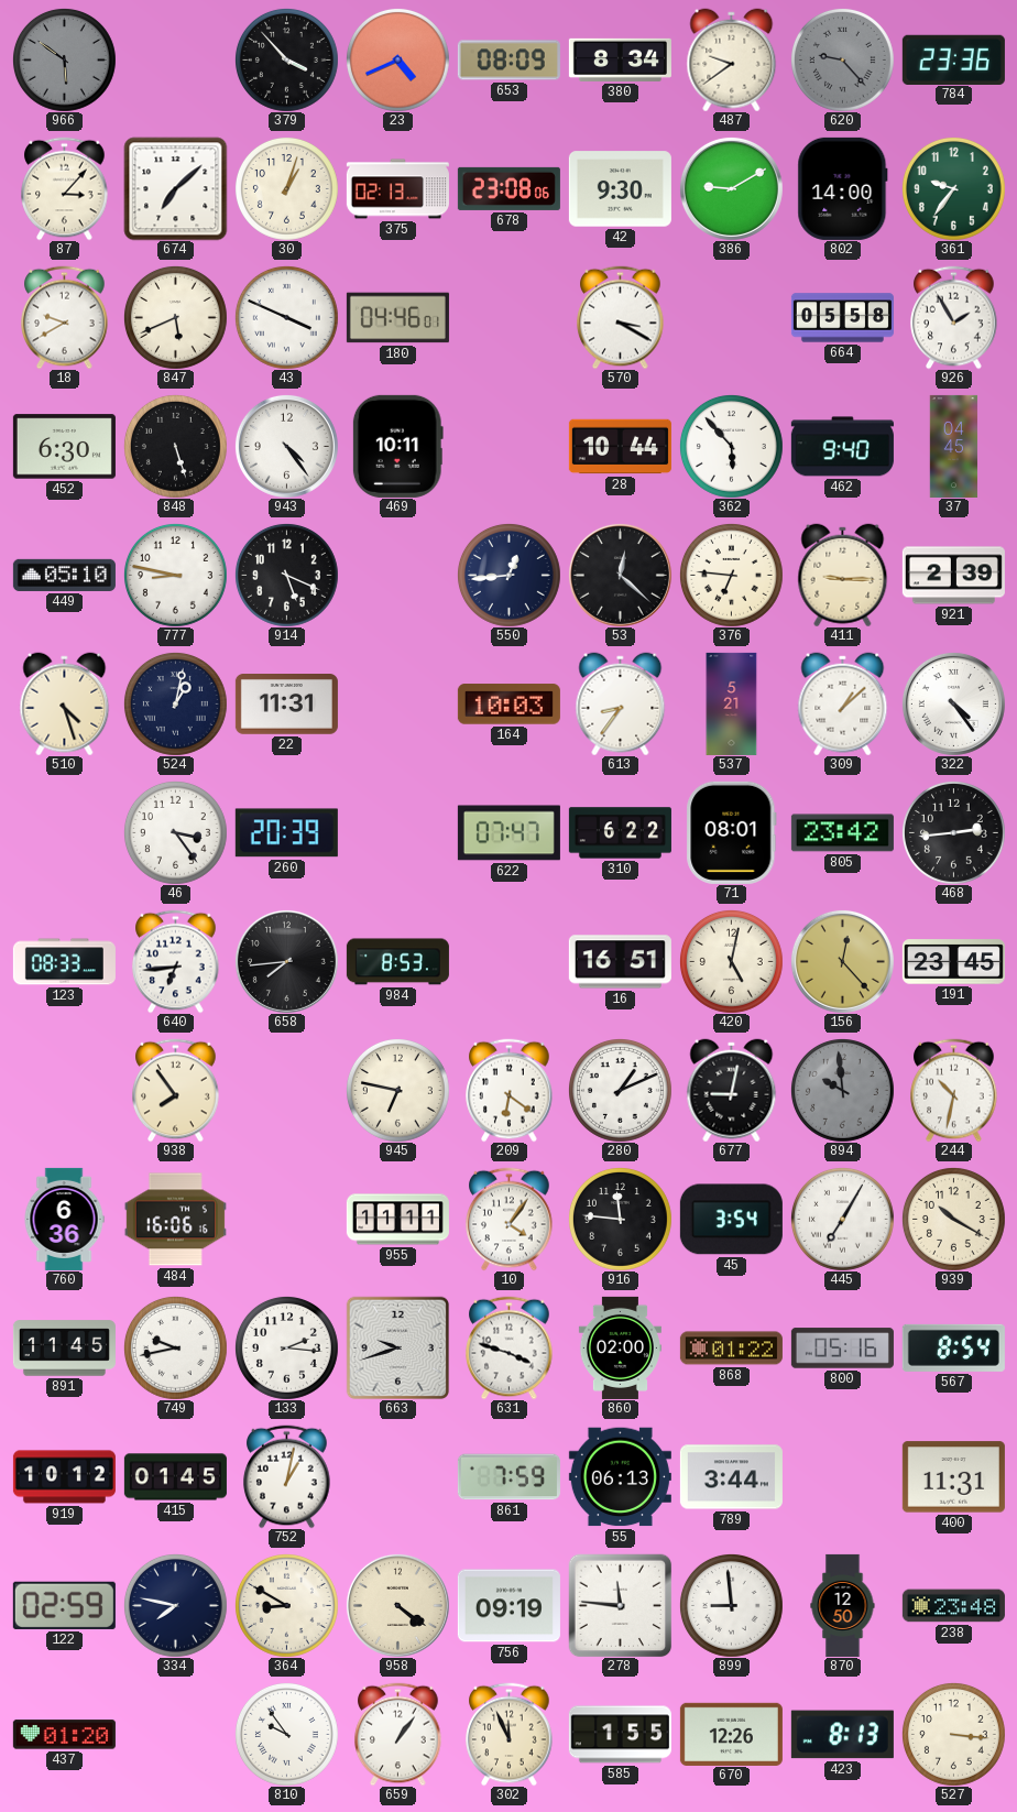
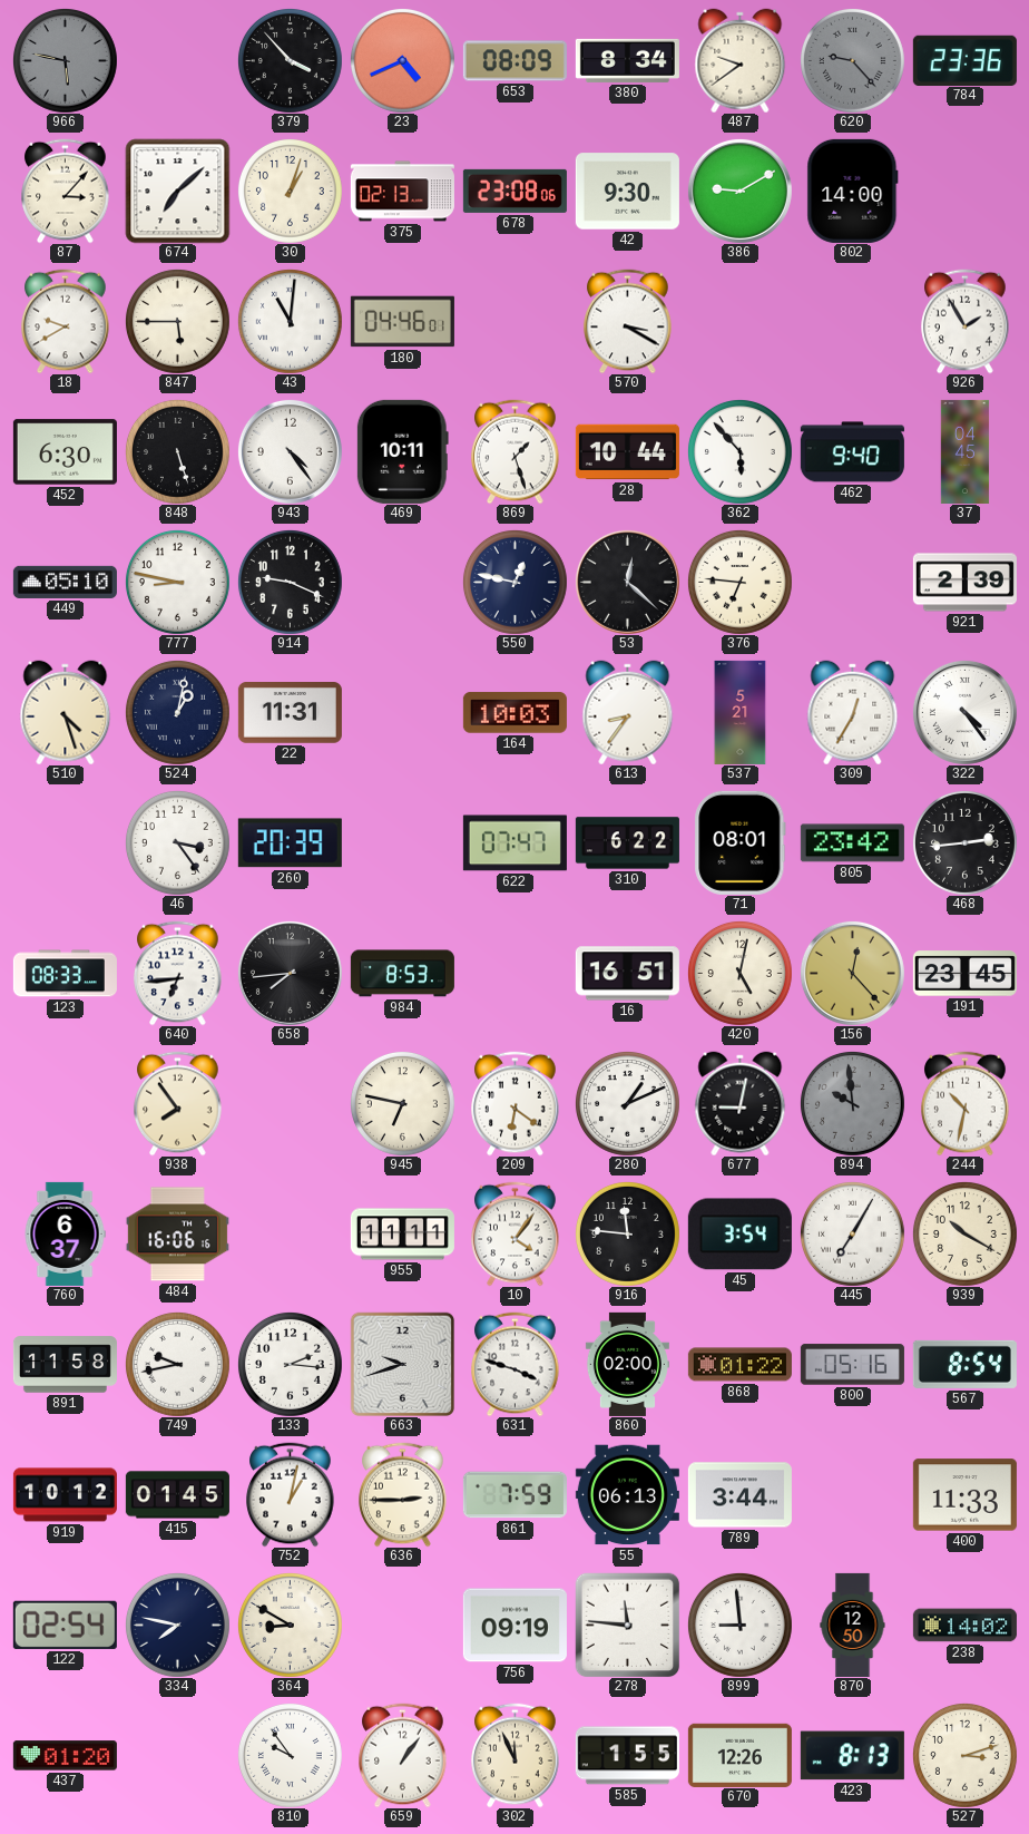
966: 5:51 -> 5:47 (65, 60)
361: 9:36 -> none (953, 188)
847: 5:41 -> 5:45 (177, 321)
43: 3:49 -> 11:01 (290, 321)
664: 05:58 -> none (842, 318)
869: none -> 1:27 (516, 451)
914: 5:19 -> 9:19 (290, 582)
550: 12:44 -> 12:47 (514, 582)
411: 9:15 -> none (843, 575)
309: 1:08 -> 12:35 (853, 712)
760: 6:36 -> 6:37 (65, 1233)
891: 11:45 -> 11:58 (65, 1365)
636: none -> 2:45 (403, 1494)
400: 11:31 -> 11:33 (964, 1495)
122: 02:59 -> 02:54 (65, 1625)
958: 4:21 -> none (397, 1605)
238: 23:48 -> 14:02 (964, 1626)
527: 3:16 -> 3:12 (964, 1755)
